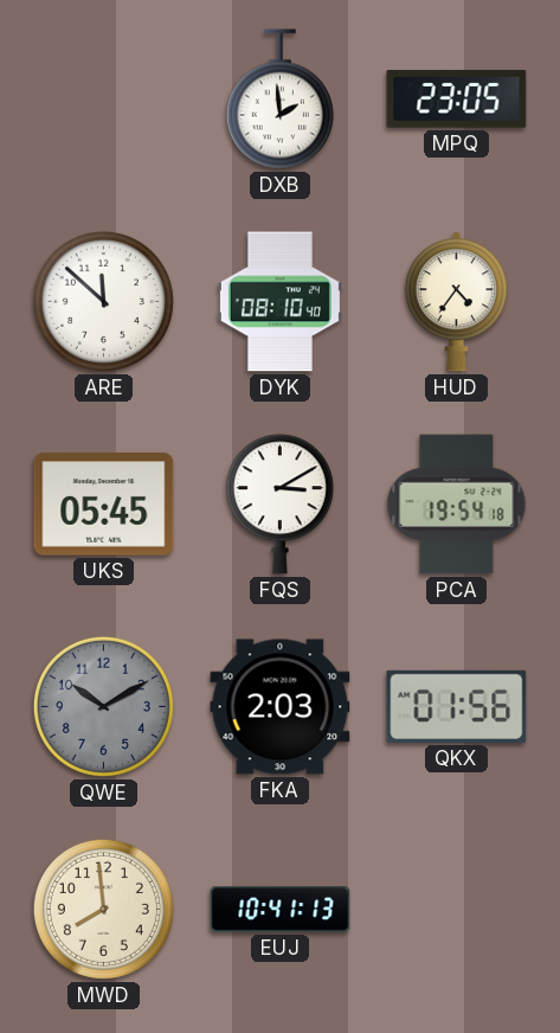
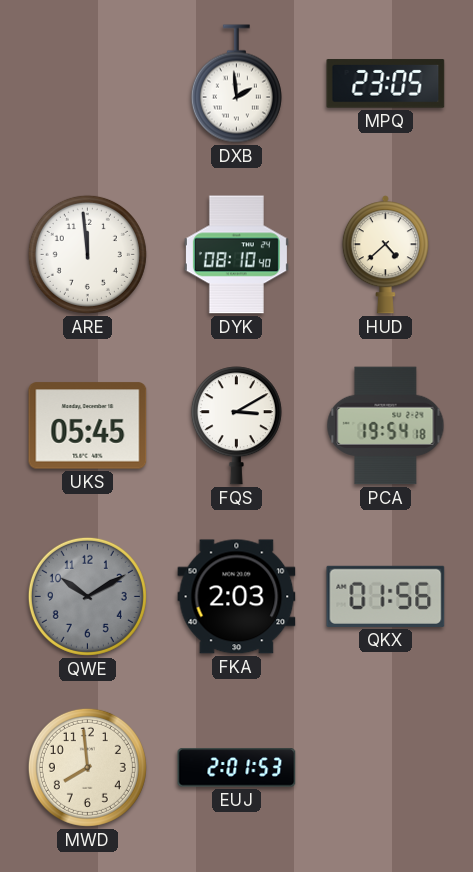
ARE: 11:52 -> 11:59 (87, 254)
HUD: 4:36 -> 4:38 (385, 255)
EUJ: 10:41 -> 2:01 (237, 768)
